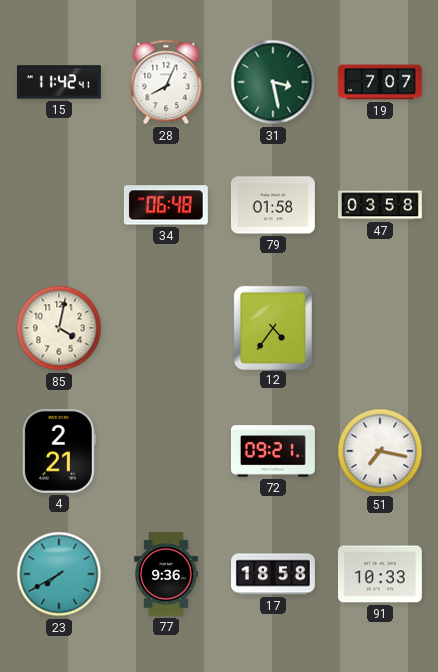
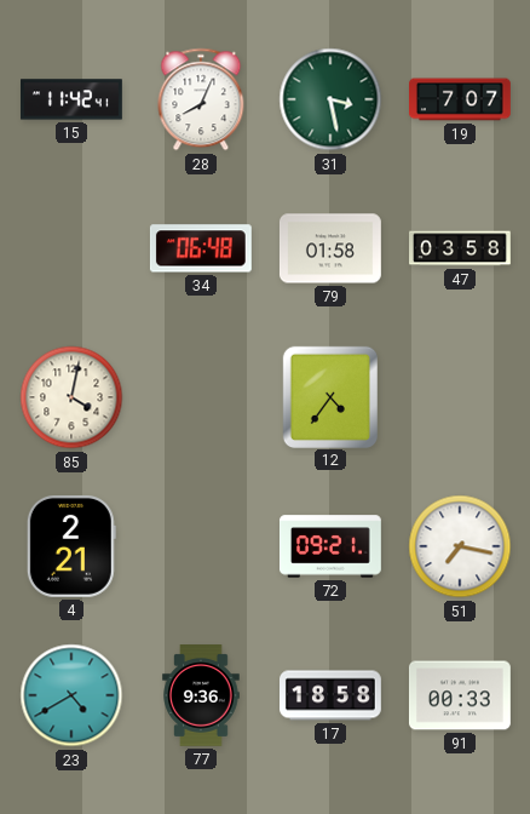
23: 7:40 -> 4:40 (71, 695)
91: 10:33 -> 00:33 (460, 695)
